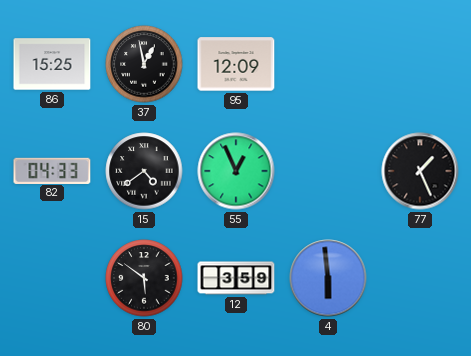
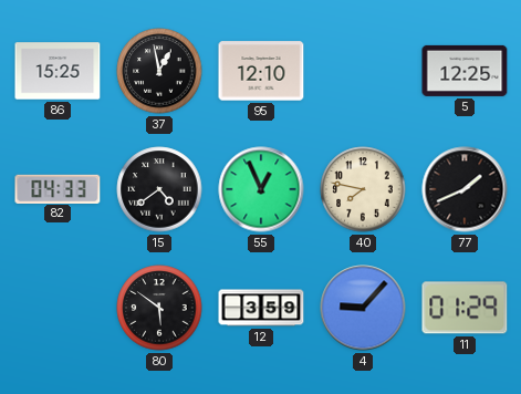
95: 12:09 -> 12:10 (261, 71)
5: none -> 12:25 (465, 71)
40: none -> 7:47 (363, 189)
77: 1:26 -> 1:41 (465, 189)
4: 5:59 -> 9:07 (363, 308)
11: none -> 01:29 (465, 308)
